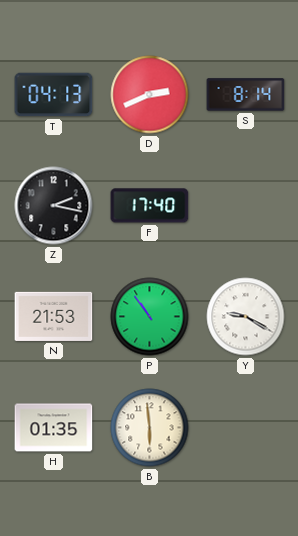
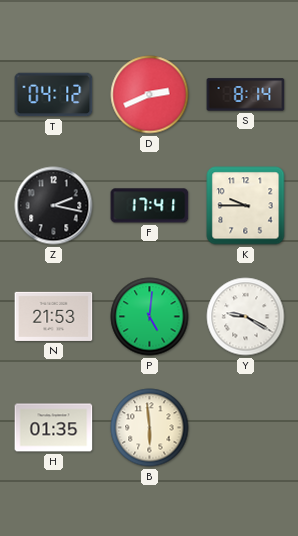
T: 04:13 -> 04:12 (54, 95)
F: 17:40 -> 17:41 (150, 206)
K: none -> 9:45 (246, 206)
P: 10:54 -> 5:01 (150, 317)
